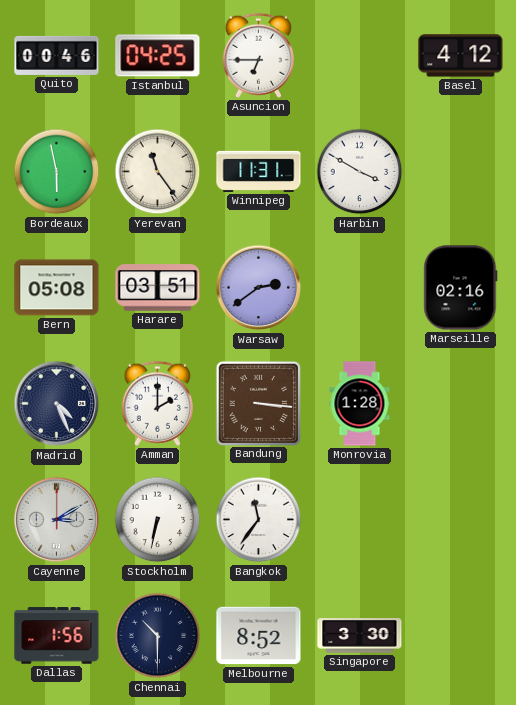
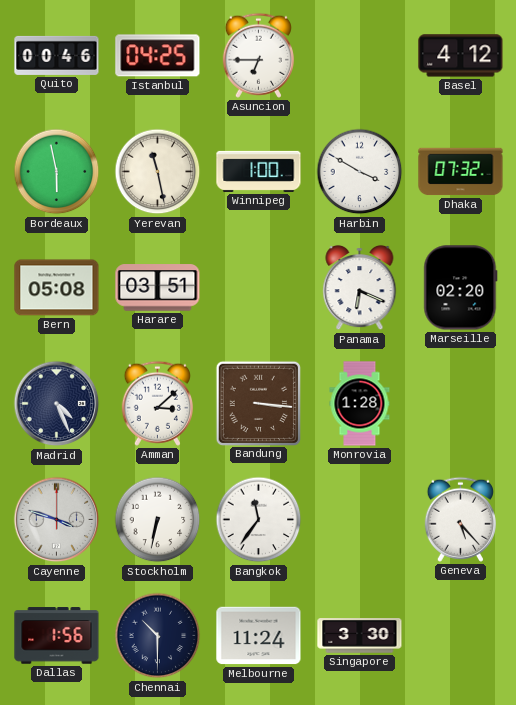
Yerevan: 11:24 -> 11:28 (158, 172)
Winnipeg: 11:31 -> 1:00 (259, 171)
Dhaka: none -> 07:32 (461, 172)
Warsaw: 2:39 -> none (259, 288)
Panama: none -> 6:19 (360, 288)
Marseille: 02:16 -> 02:20 (461, 288)
Amman: 2:00 -> 3:08 (157, 403)
Cayenne: 3:10 -> 3:48 (57, 520)
Geneva: none -> 5:23 (460, 519)
Melbourne: 8:52 -> 11:24 (259, 636)
